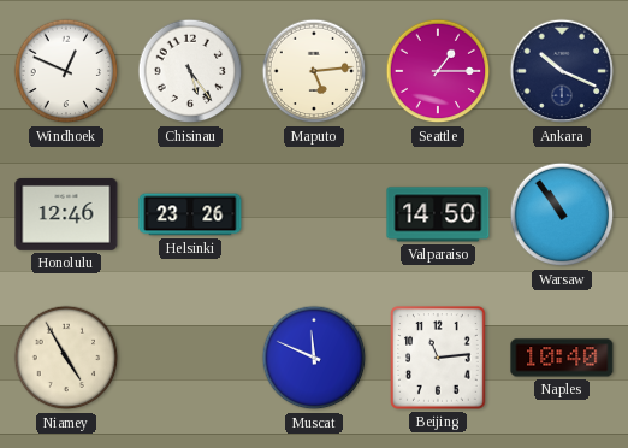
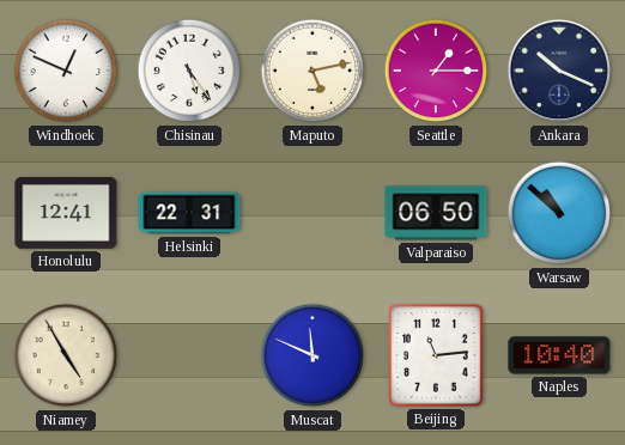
Maputo: 5:14 -> 5:13 (313, 71)
Honolulu: 12:46 -> 12:41 (66, 213)
Helsinki: 23:26 -> 22:31 (189, 213)
Valparaiso: 14:50 -> 06:50 (436, 213)
Warsaw: 10:54 -> 10:52 (559, 213)
